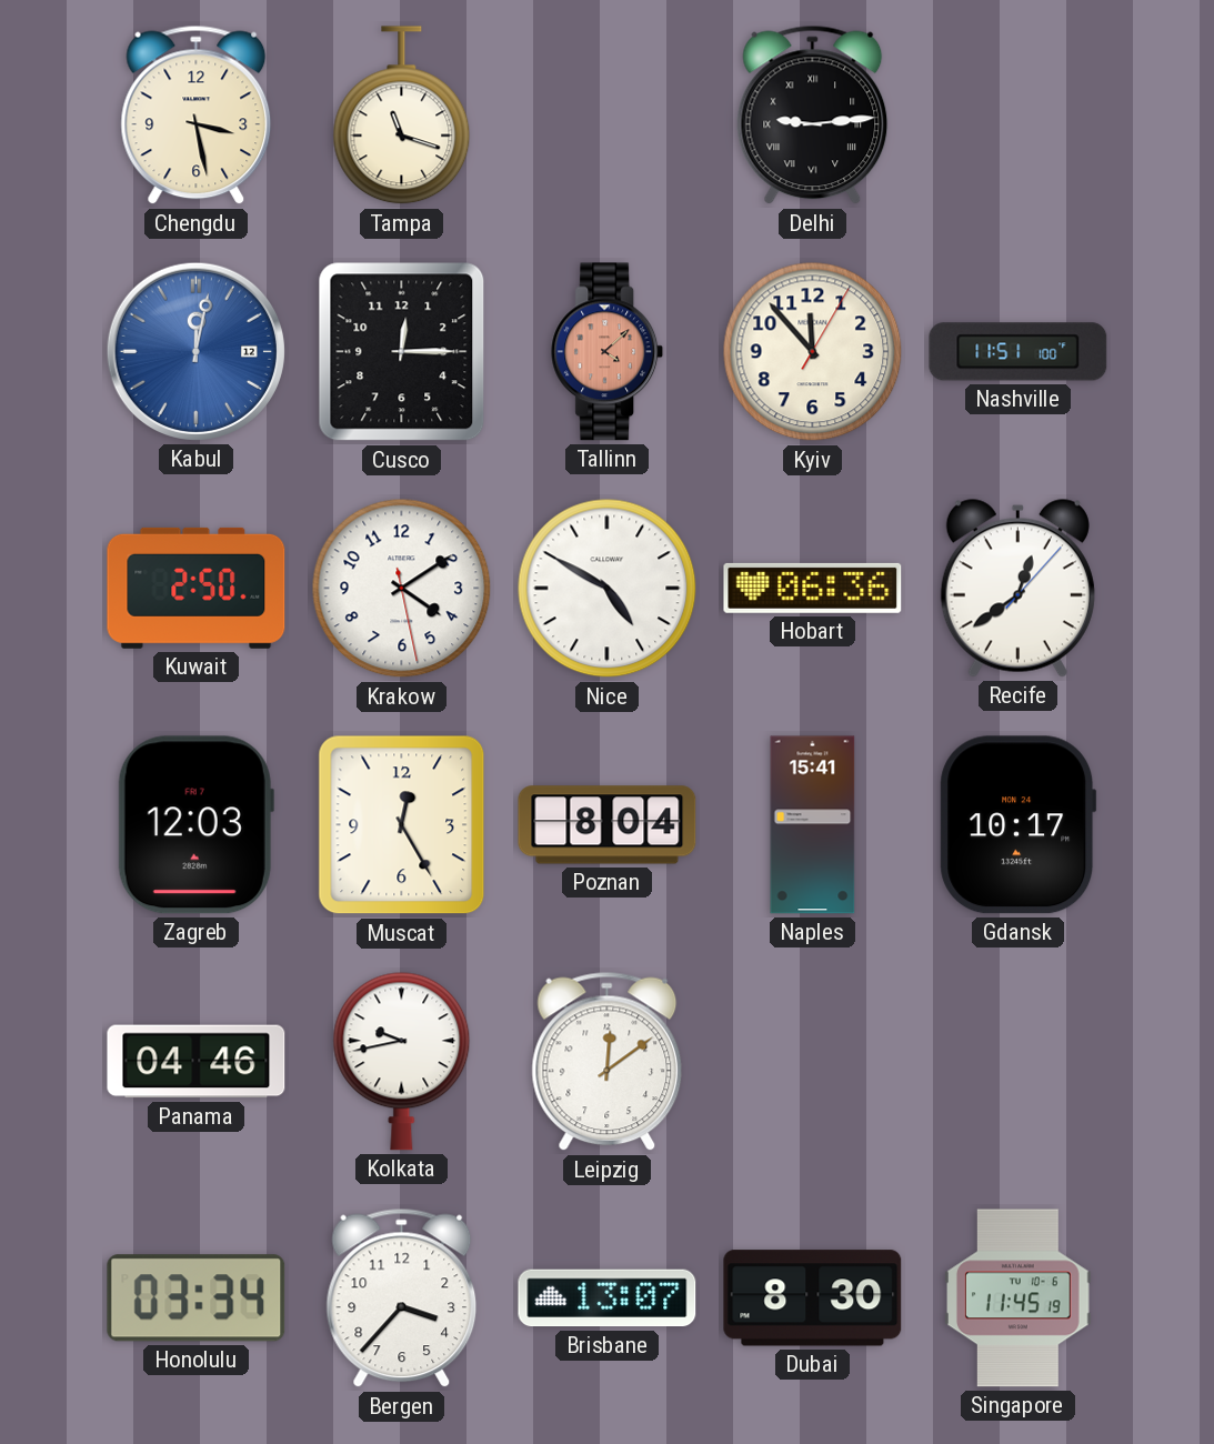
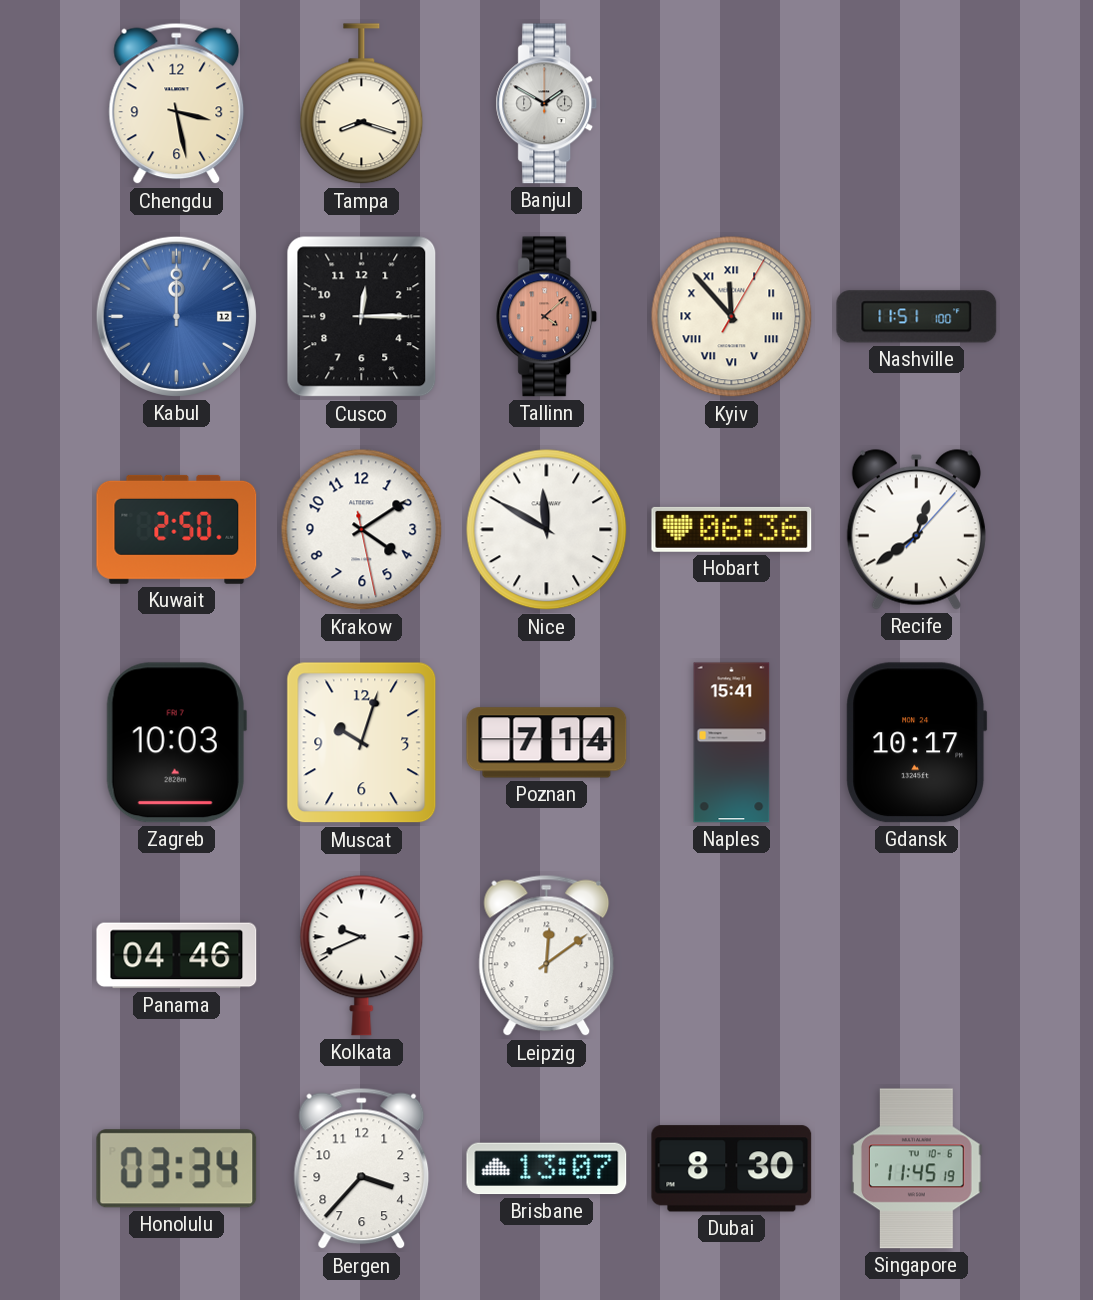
Tampa: 11:18 -> 8:18 (362, 104)
Banjul: none -> 1:50 (547, 104)
Delhi: 9:14 -> none (813, 116)
Kabul: 12:02 -> 12:00 (176, 316)
Kyiv numerals: Arabic -> Roman (732, 317)
Nice: 4:50 -> 11:50 (547, 530)
Zagreb: 12:03 -> 10:03 (176, 743)
Muscat: 12:25 -> 10:03 (362, 743)
Poznan: 8:04 -> 7:14 (547, 743)
Kolkata: 9:43 -> 9:41 (362, 955)
